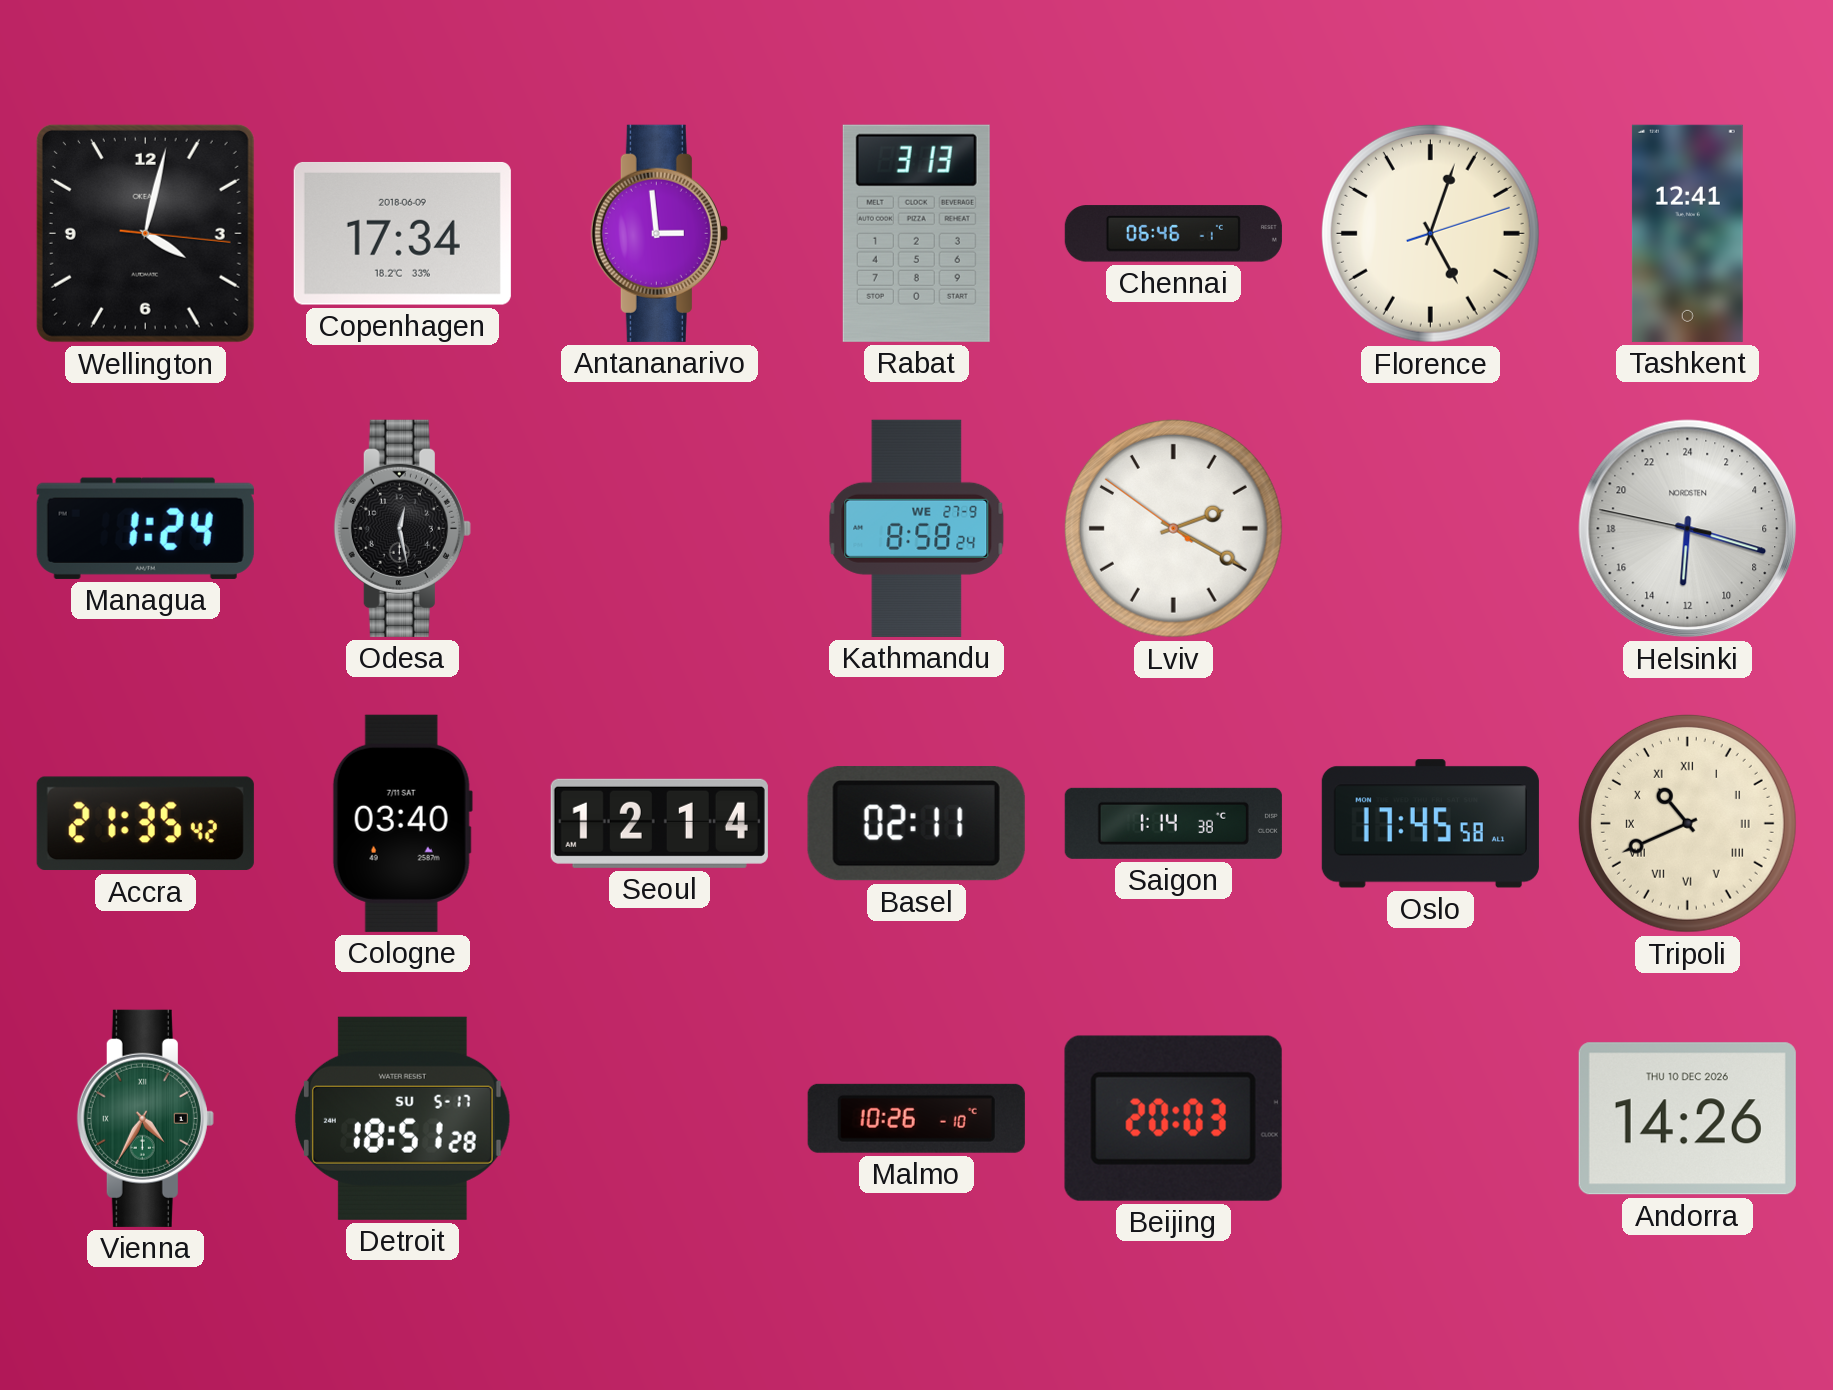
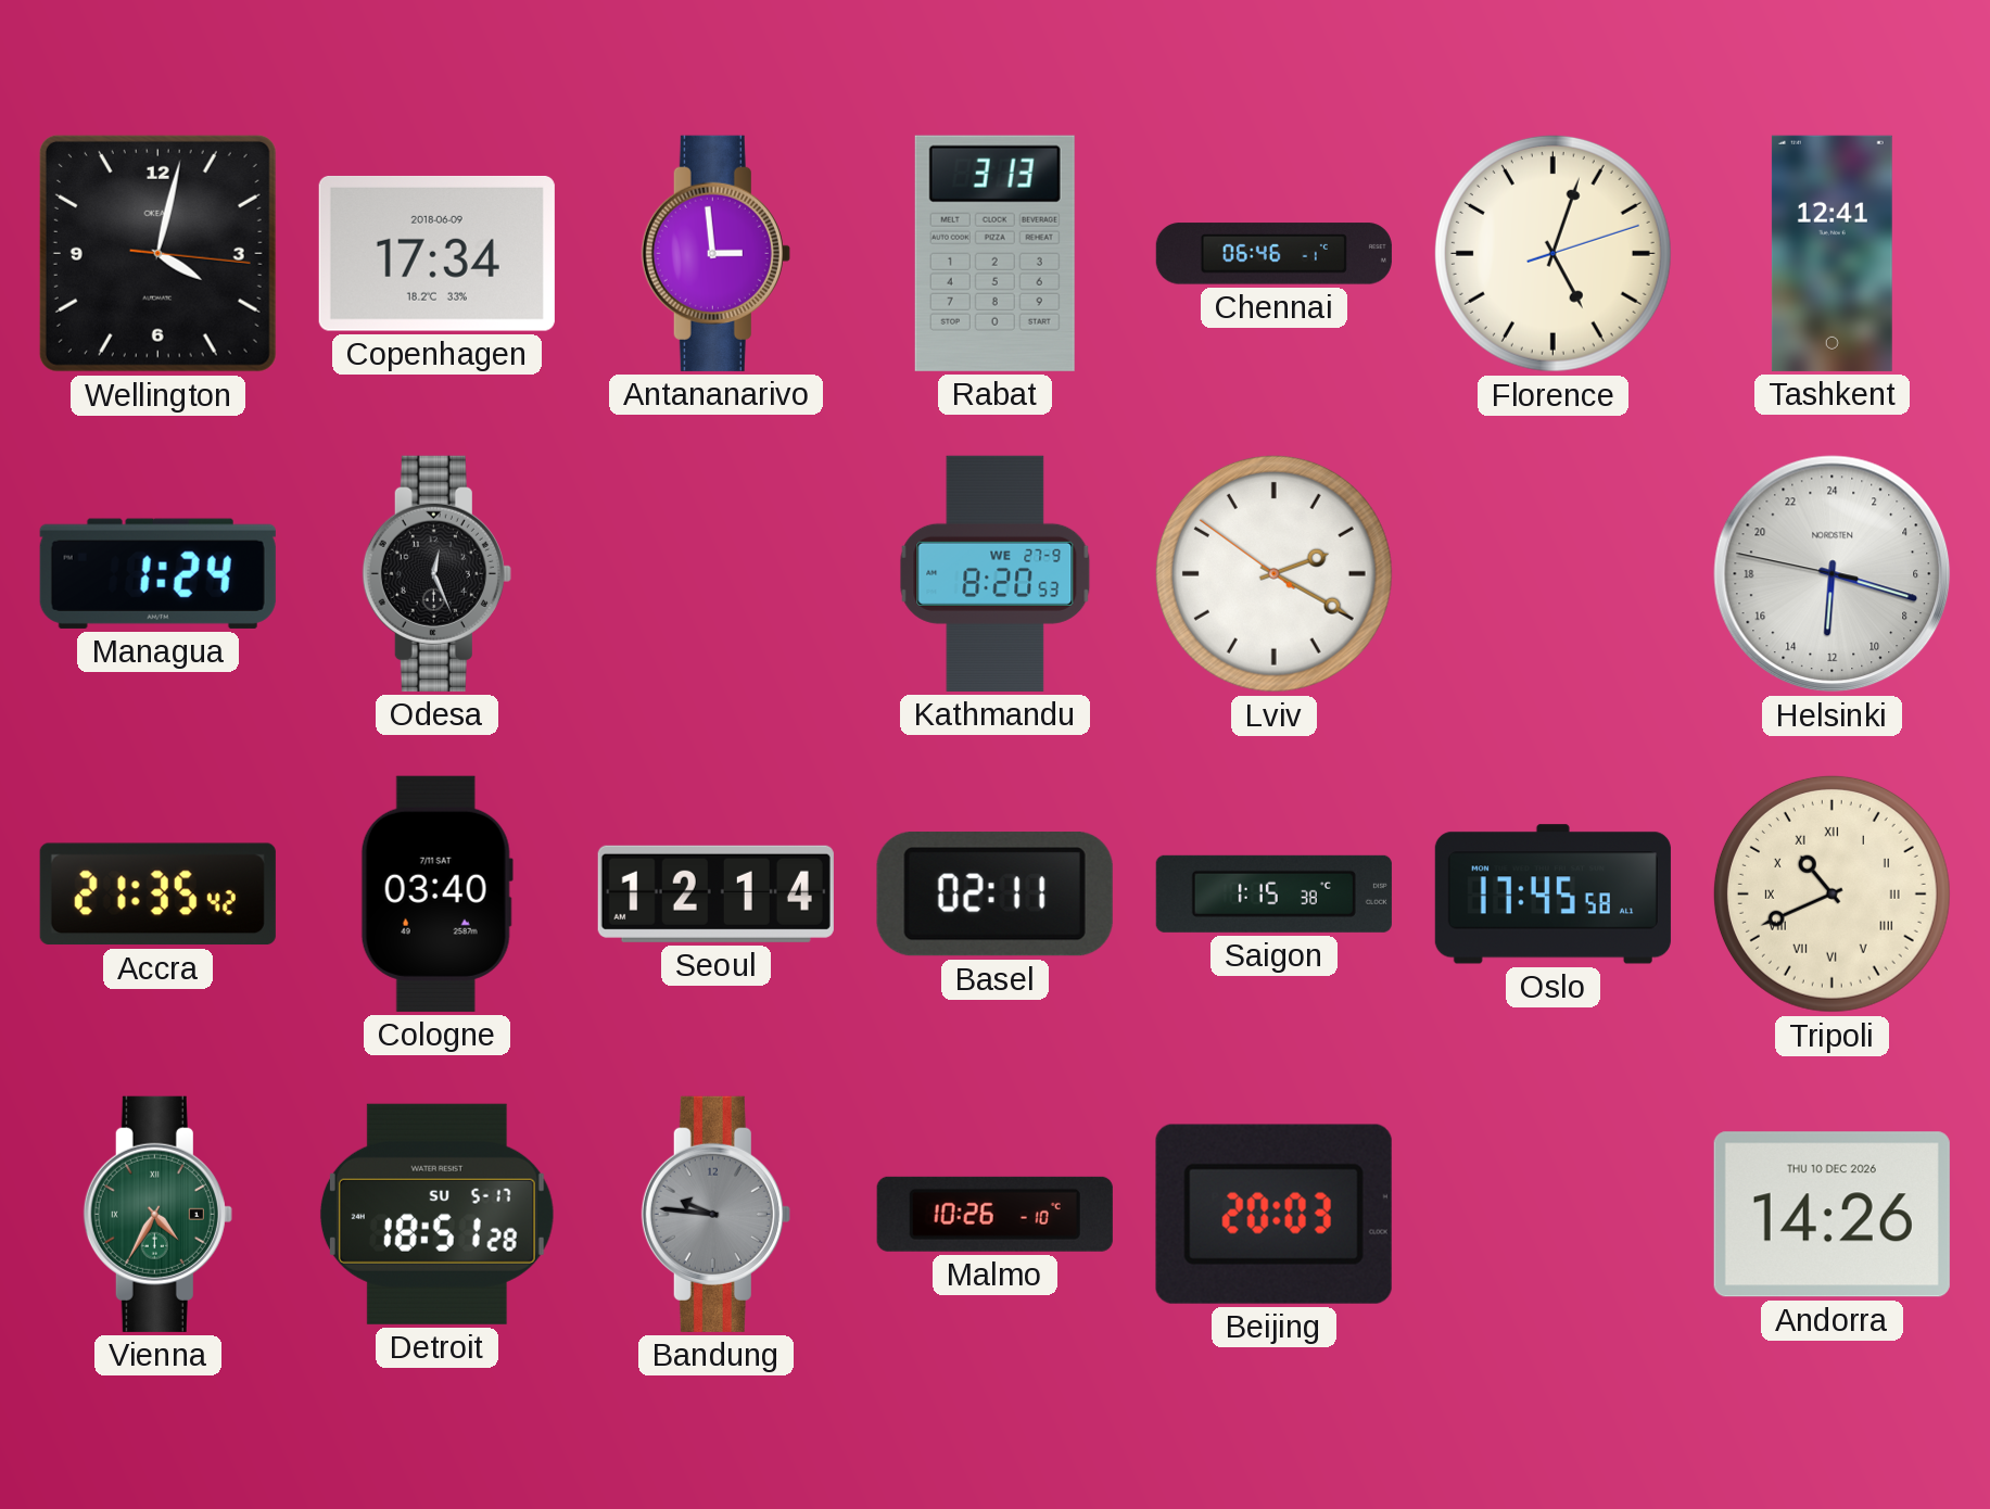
Odesa: 12:28 -> 12:26 (436, 573)
Kathmandu: 8:58 -> 8:20 (996, 573)
Saigon: 1:14 -> 1:15 (1273, 893)
Bandung: none -> 9:46 (715, 1214)
